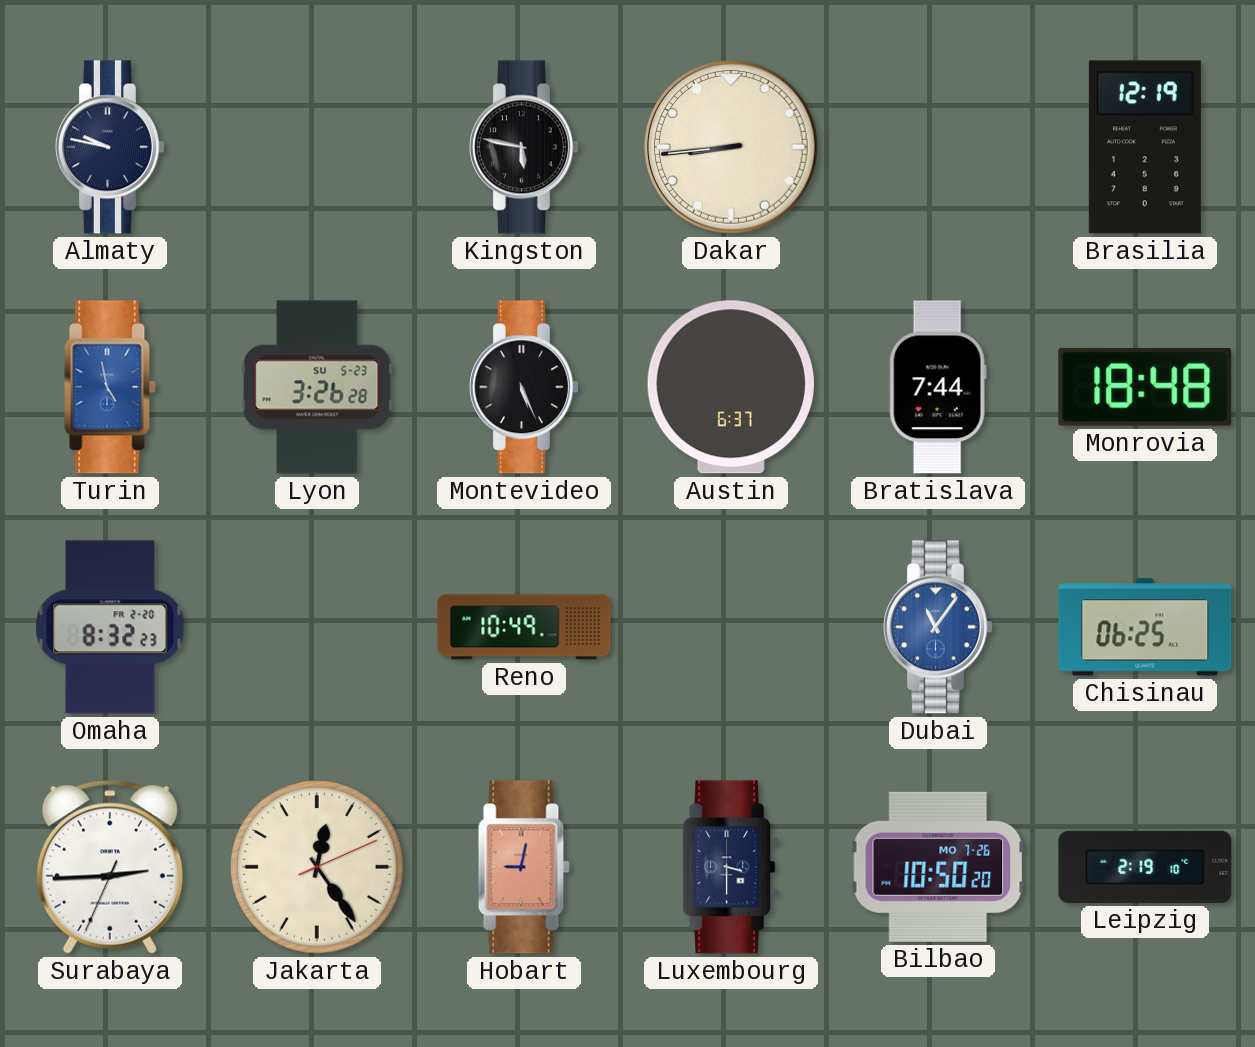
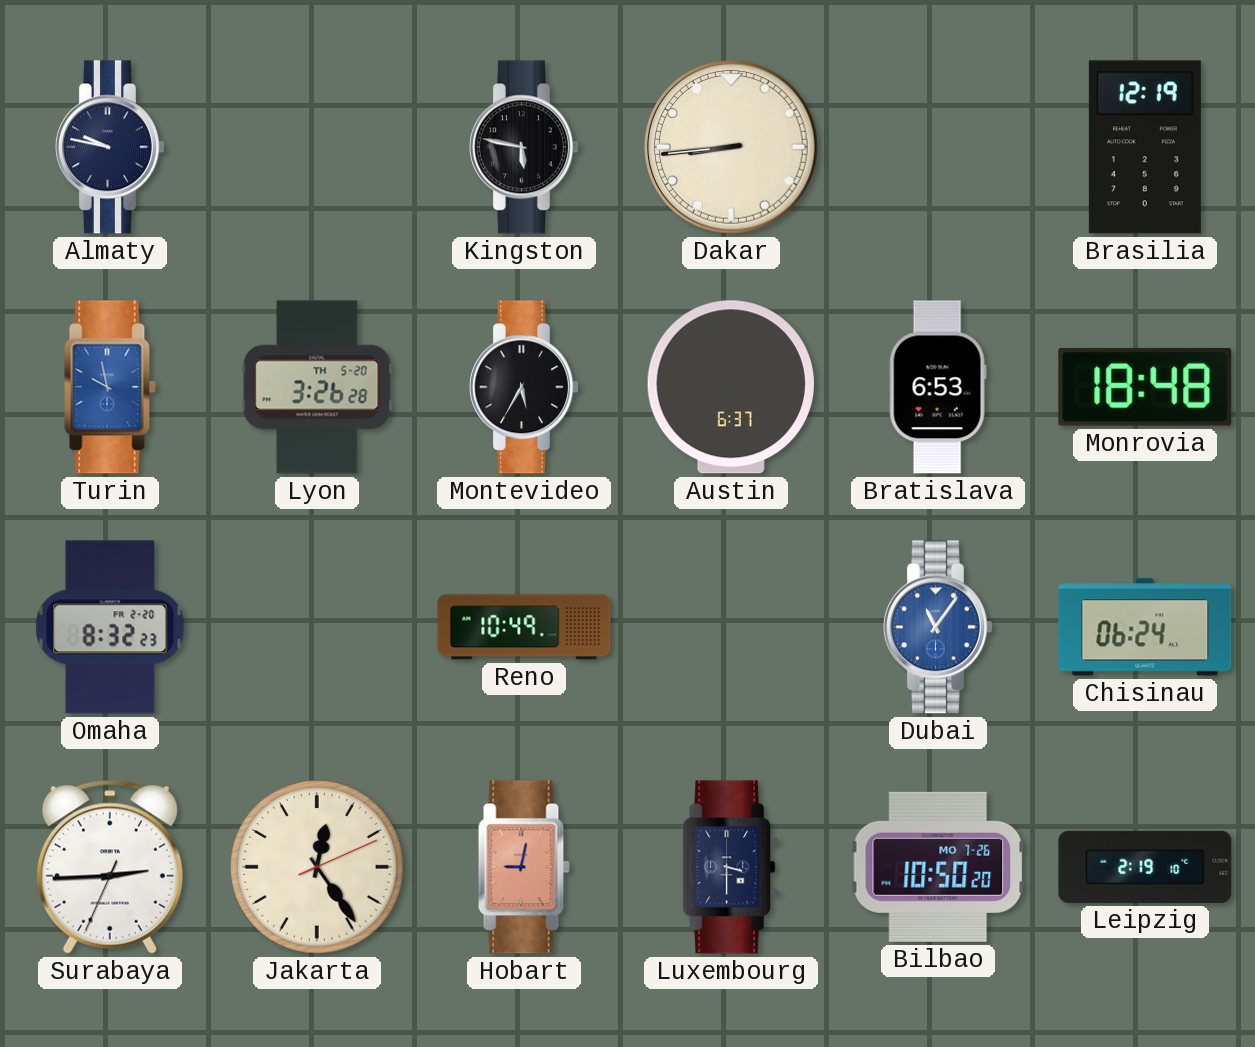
Turin: 4:58 -> 9:58 (110, 387)
Lyon date: SU 5-23 -> TH 5-20 (317, 387)
Montevideo: 5:26 -> 5:35 (525, 387)
Bratislava: 7:44 -> 6:53 (938, 387)
Chisinau: 06:25 -> 06:24 (1145, 627)
